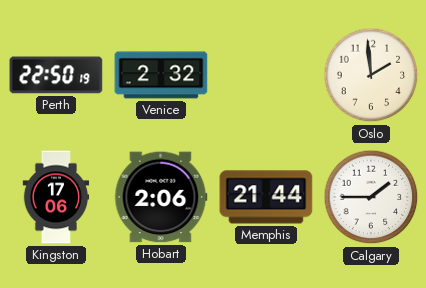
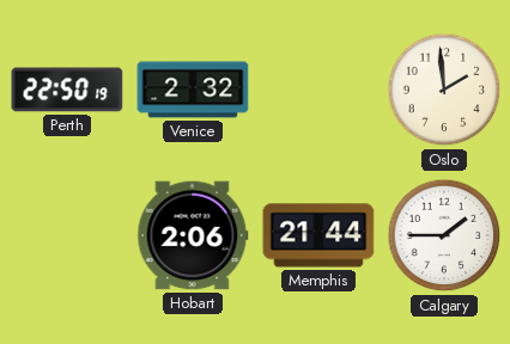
Kingston: 17:06 -> none (56, 197)
